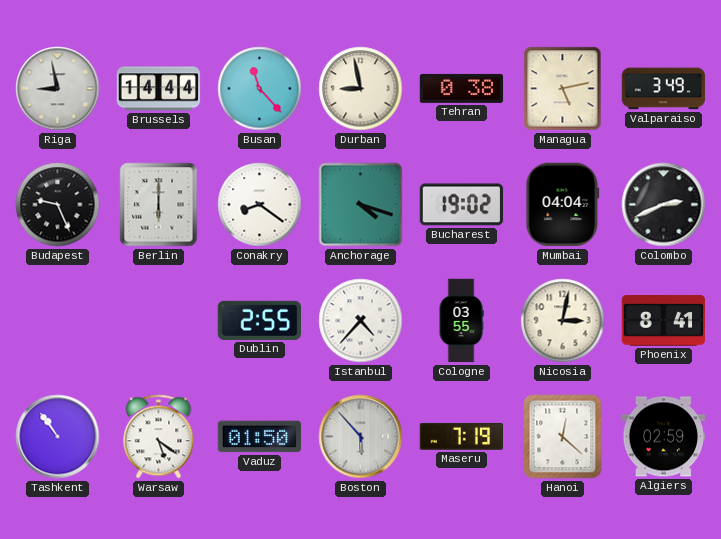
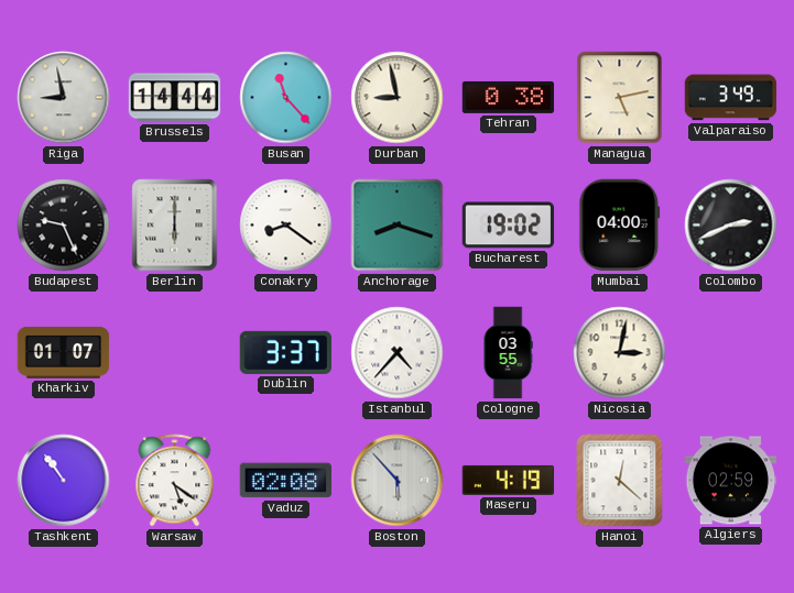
Anchorage: 4:18 -> 8:18 (398, 226)
Mumbai: 04:04 -> 04:00 (620, 226)
Kharkiv: none -> 01:07 (64, 352)
Dublin: 2:55 -> 3:37 (286, 352)
Phoenix: 8:41 -> none (664, 321)
Vaduz: 01:50 -> 02:08 (285, 481)
Maseru: 7:19 -> 4:19 (509, 480)
